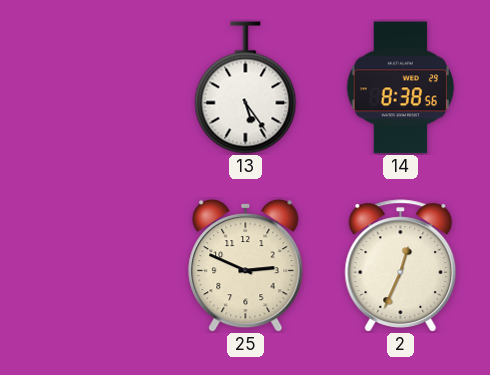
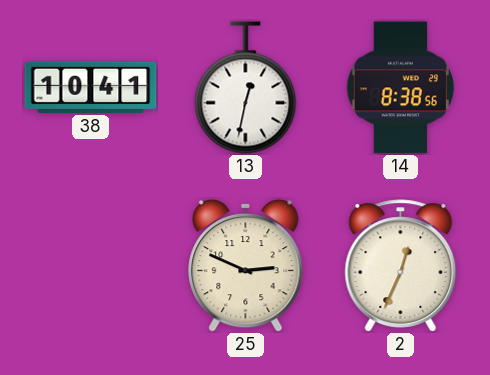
38: none -> 10:41 (91, 87)
13: 5:24 -> 12:32 (246, 88)
